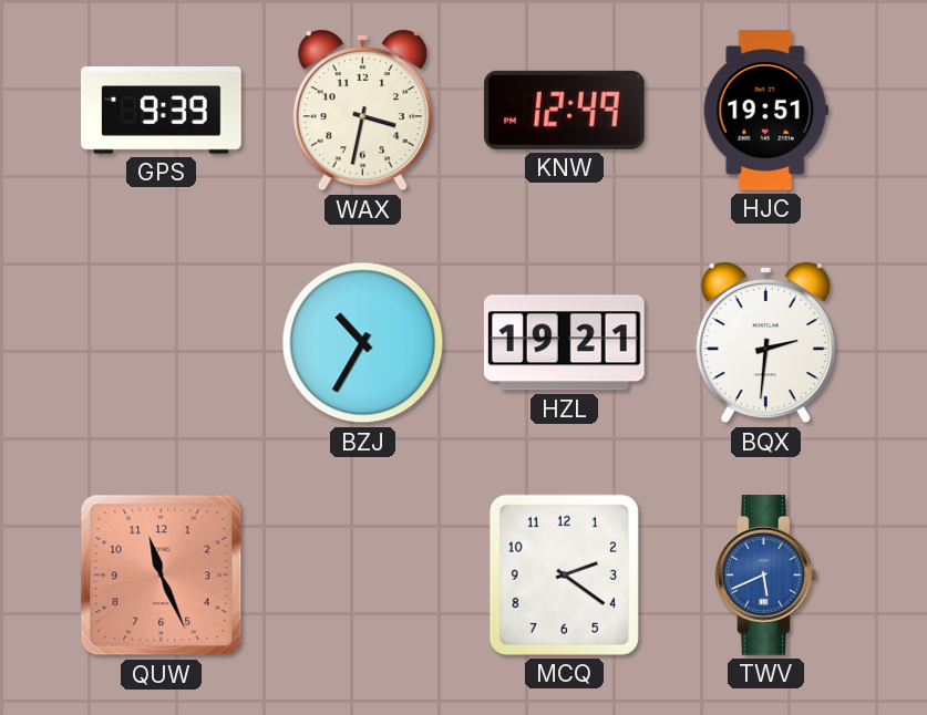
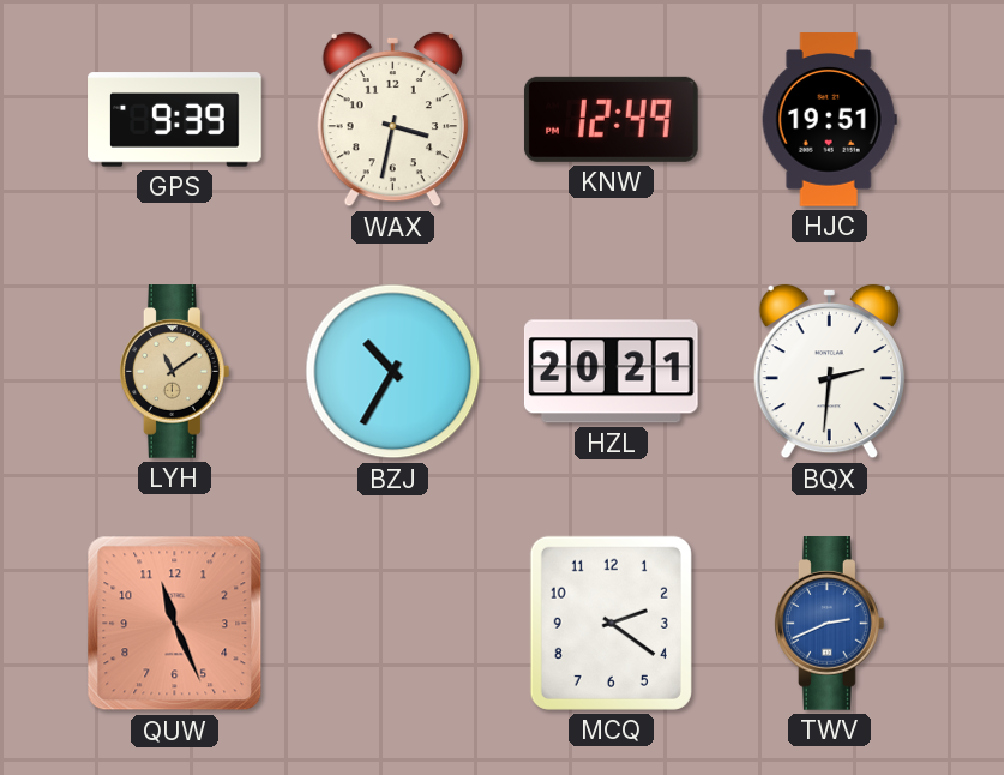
LYH: none -> 11:09 (174, 372)
HZL: 19:21 -> 20:21 (611, 372)
TWV: 5:41 -> 2:41 (829, 624)
